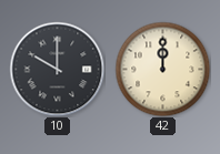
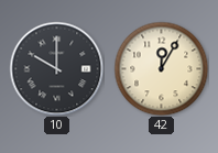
42: 12:00 -> 12:05 (161, 68)
